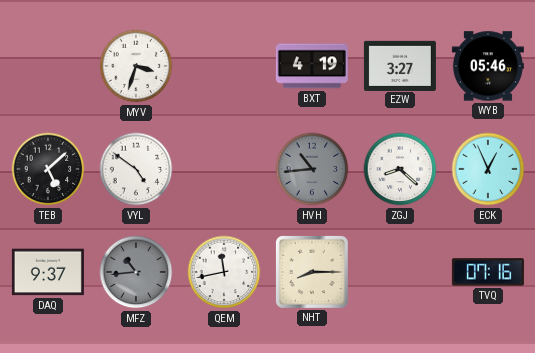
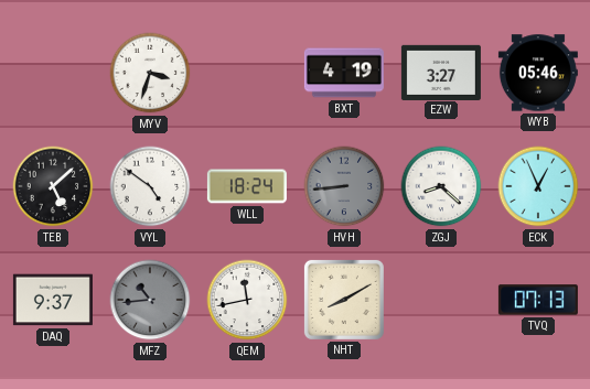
WLL: none -> 18:24 (247, 186)
HVH: 10:44 -> 8:44 (344, 186)
NHT: 8:15 -> 8:10 (344, 300)
TVQ: 07:16 -> 07:13 (538, 300)
